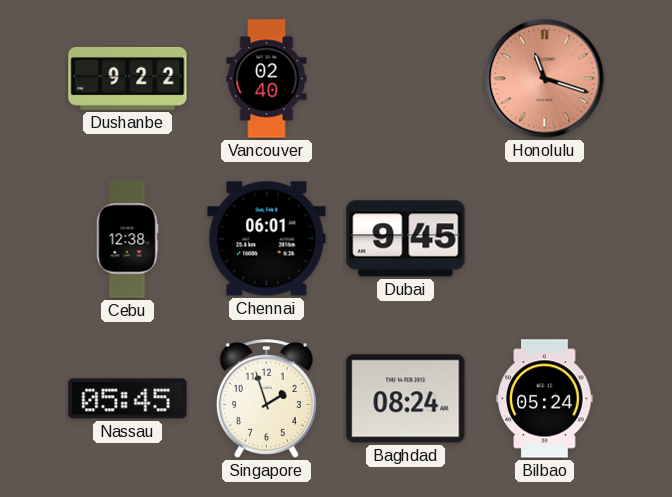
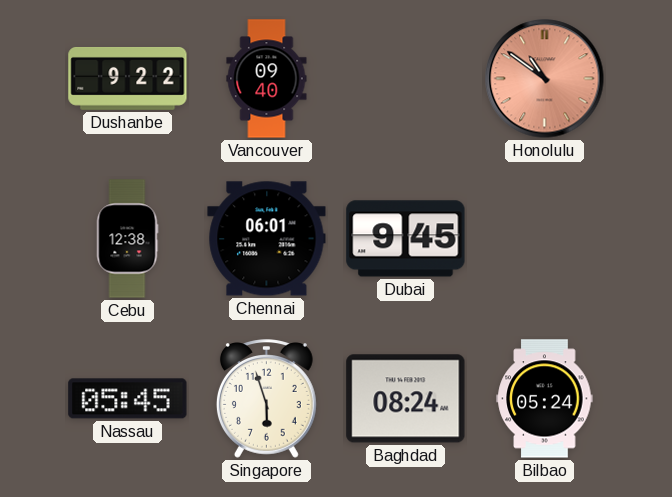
Vancouver: 02:40 -> 09:40 (267, 79)
Honolulu: 11:18 -> 10:51 (545, 79)
Singapore: 1:57 -> 5:57 (266, 399)
